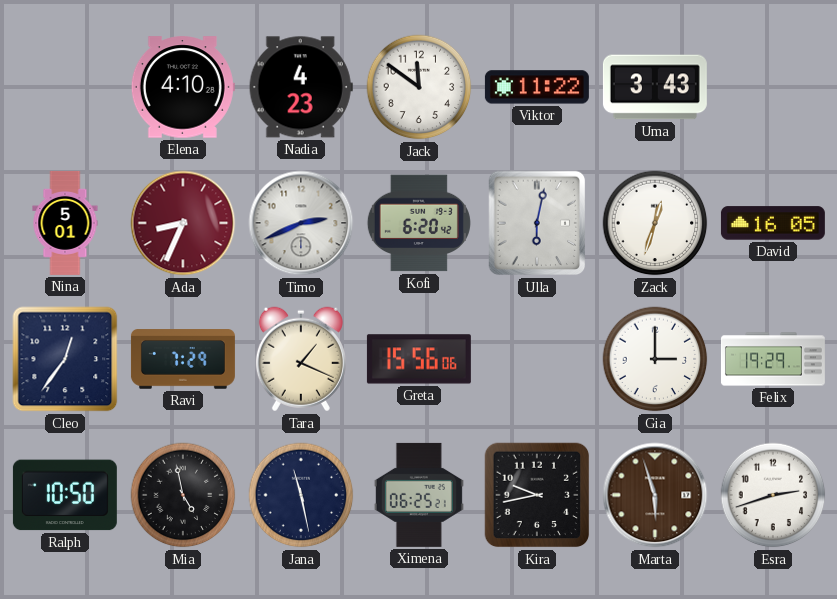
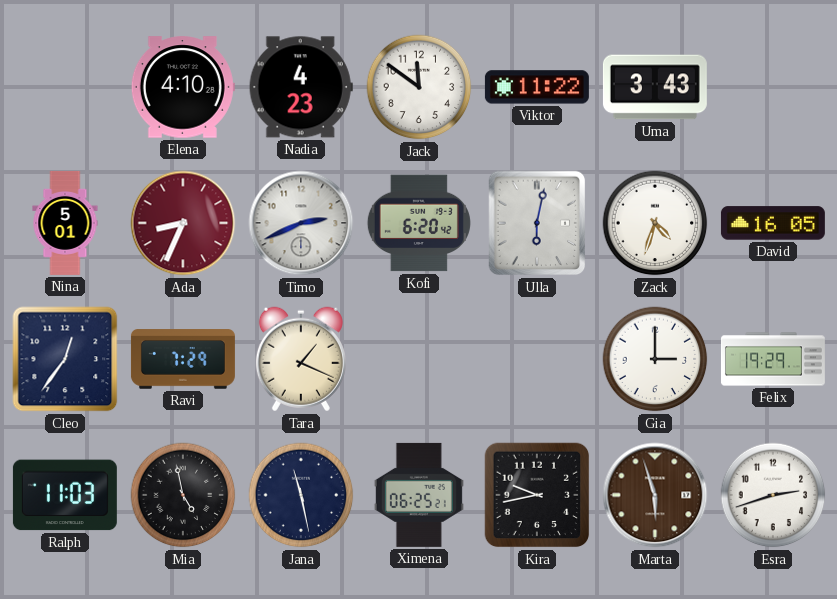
Zack: 12:33 -> 4:33 (655, 223)
Greta: 15:56 -> none (419, 359)
Ralph: 10:50 -> 11:03 (65, 495)
